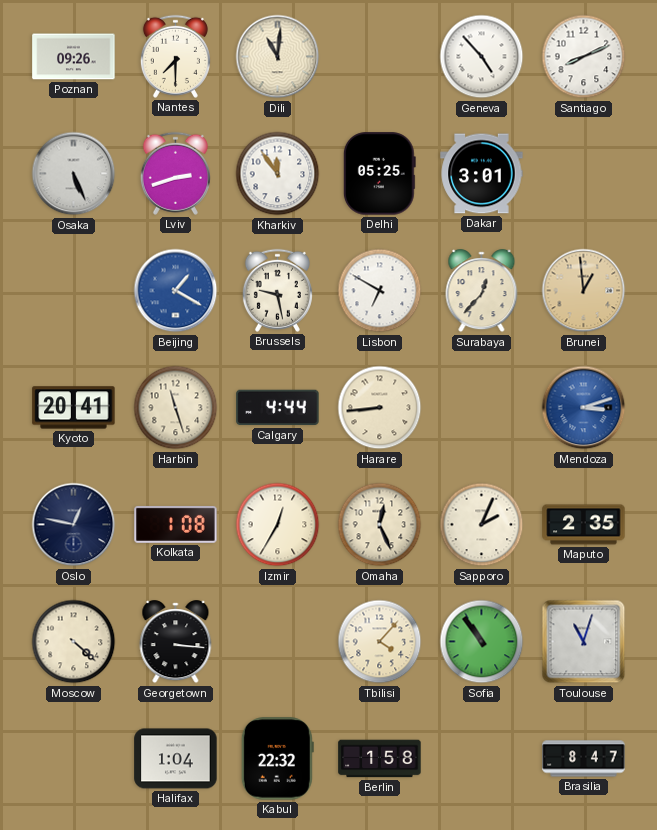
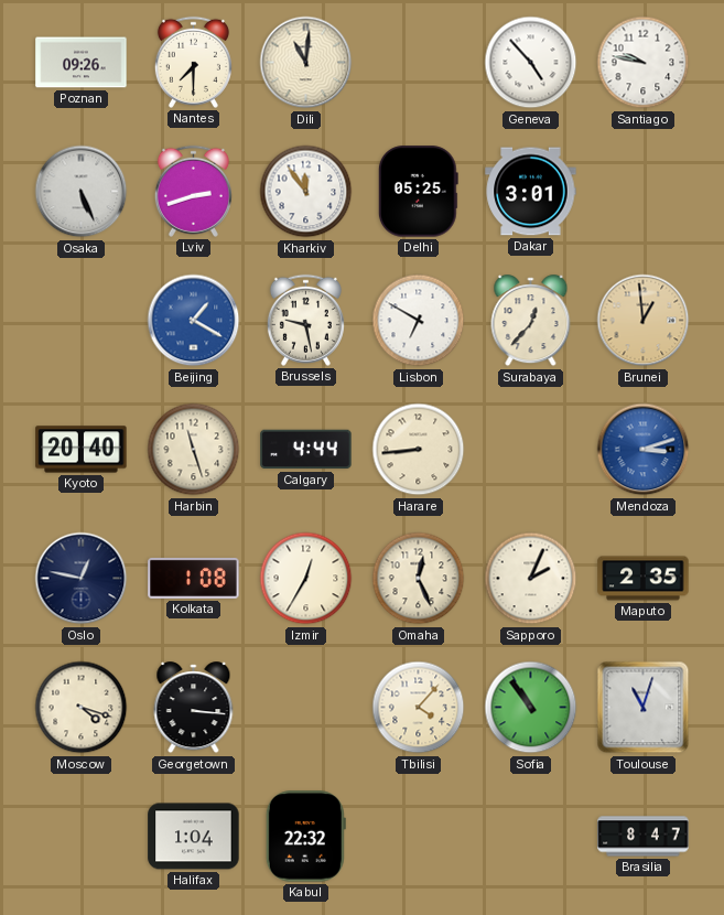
Santiago: 8:11 -> 9:47 (644, 63)
Kyoto: 20:41 -> 20:40 (82, 450)
Moscow: 4:22 -> 4:18 (82, 708)
Berlin: 1:58 -> none (380, 759)
